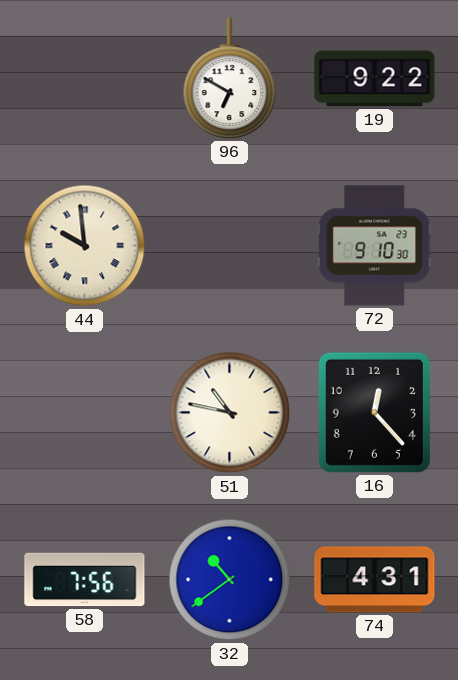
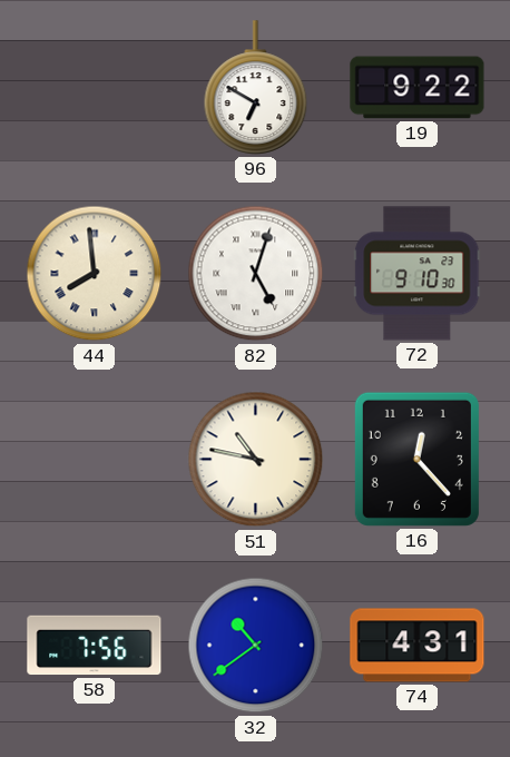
44: 9:59 -> 7:59 (95, 274)
82: none -> 5:03 (256, 274)
